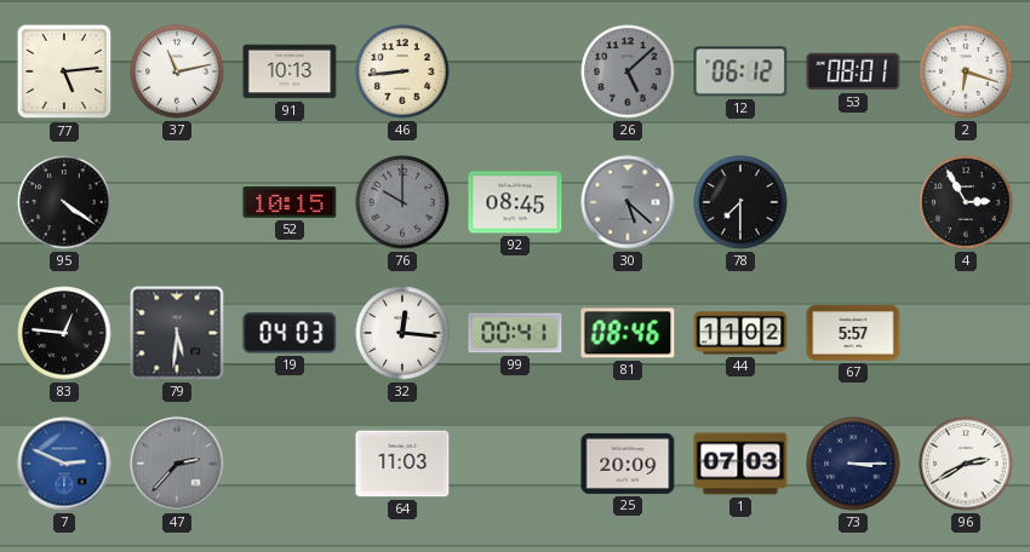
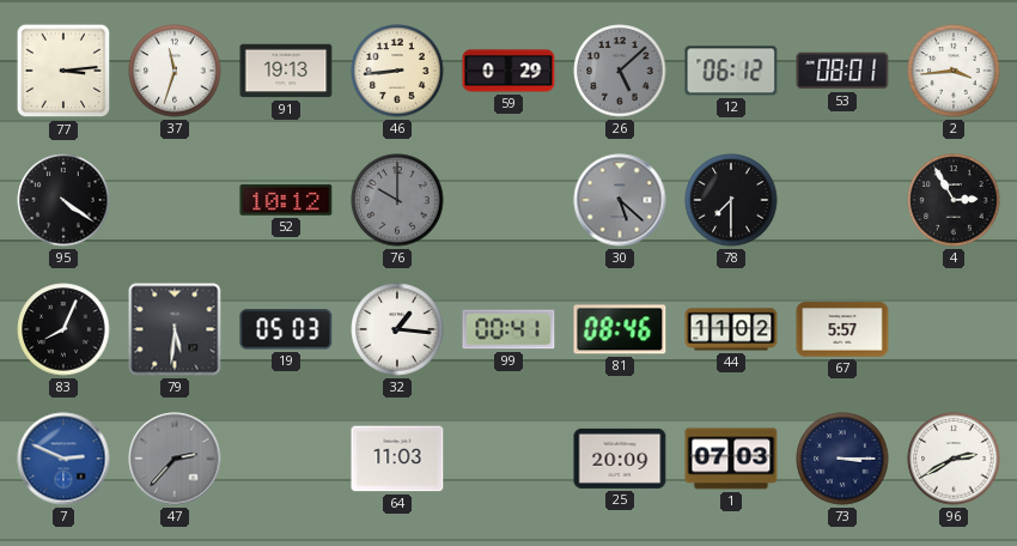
77: 5:14 -> 3:14 (63, 71)
37: 11:13 -> 11:33 (175, 71)
91: 10:13 -> 19:13 (286, 71)
59: none -> 0:29 (508, 71)
2: 6:18 -> 3:44 (954, 71)
52: 10:15 -> 10:12 (286, 200)
92: 08:45 -> none (515, 202)
83: 12:46 -> 8:04 (63, 329)
19: 04:03 -> 05:03 (286, 329)
32: 12:16 -> 1:16 (397, 329)
